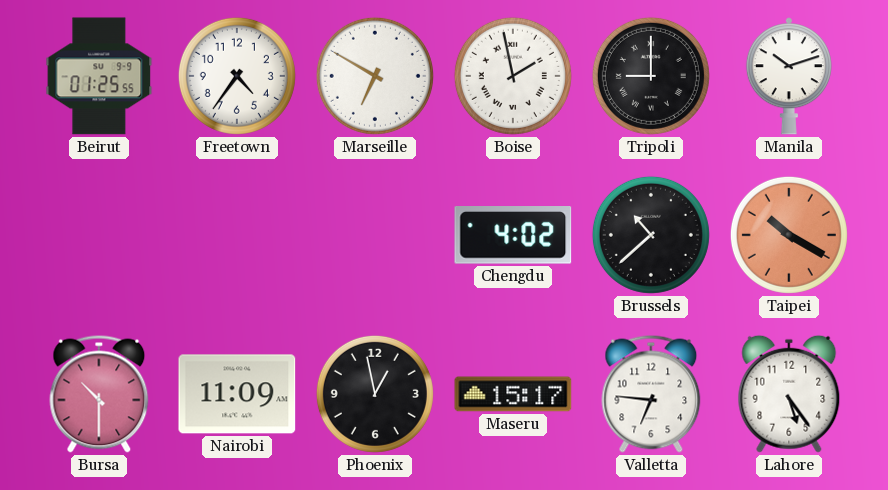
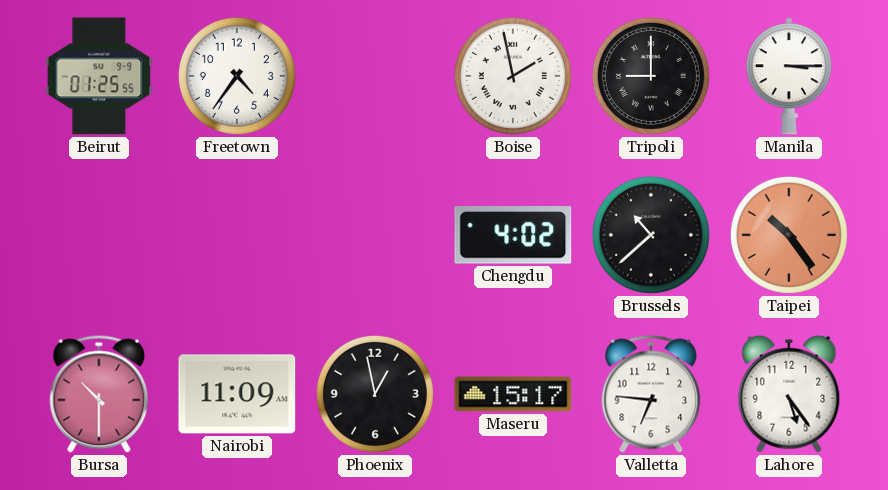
Marseille: 6:50 -> none (375, 76)
Manila: 10:12 -> 3:15 (789, 76)
Taipei: 10:20 -> 10:24 (789, 235)
